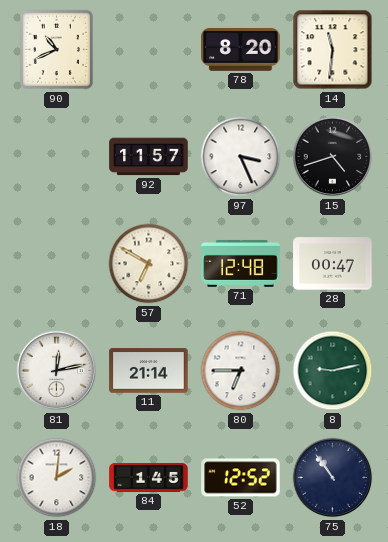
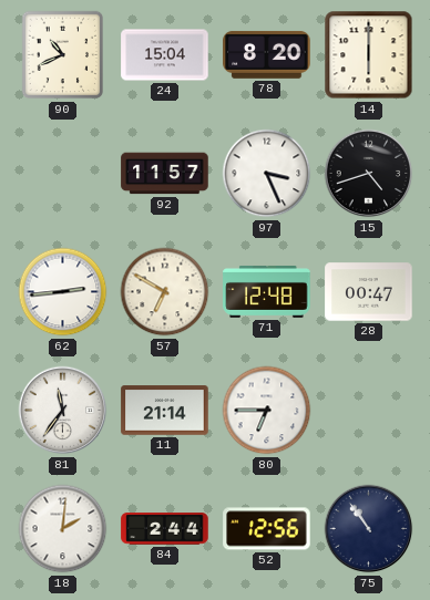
24: none -> 15:04 (165, 55)
14: 11:31 -> 6:00 (369, 55)
62: none -> 2:44 (63, 292)
81: 12:13 -> 11:36 (63, 411)
8: 9:13 -> none (333, 371)
84: 1:45 -> 2:44 (165, 529)
52: 12:52 -> 12:56 (267, 529)
